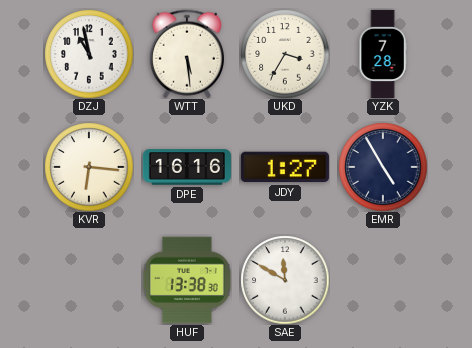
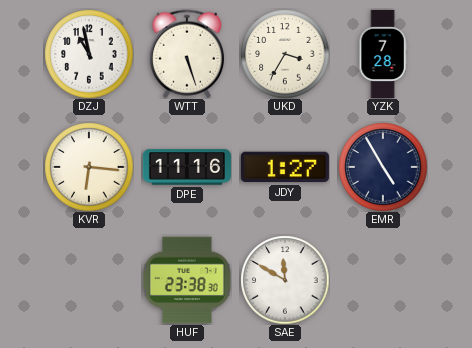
WTT: 5:29 -> 5:27 (187, 54)
DPE: 16:16 -> 11:16 (187, 167)
HUF: 13:38 -> 23:38 (187, 280)
